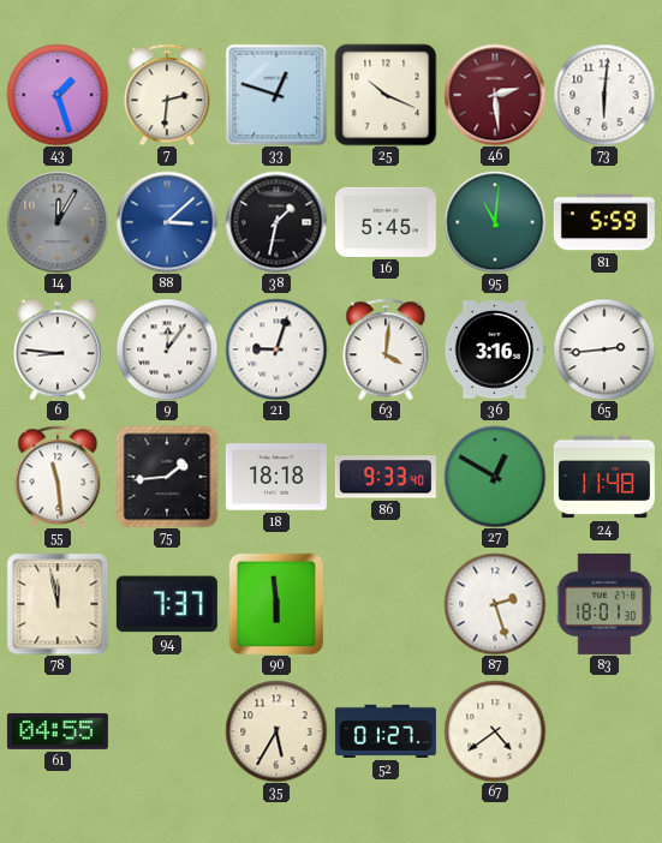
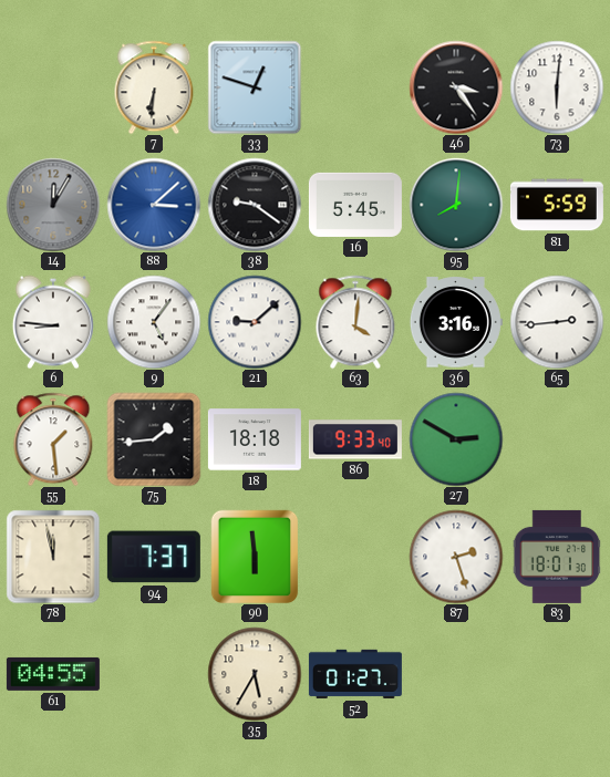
43: 1:27 -> none (58, 95)
7: 2:31 -> 6:31 (154, 87)
25: 10:19 -> none (386, 95)
46: 2:29 -> 3:24 (456, 87)
46 dial: burgundy -> black (456, 87)
38: 1:32 -> 9:21 (255, 205)
95: 11:01 -> 8:01 (456, 205)
9: 12:06 -> 5:06 (154, 322)
21: 9:03 -> 9:08 (255, 322)
55: 11:29 -> 1:29 (53, 439)
27: 12:50 -> 2:50 (456, 439)
24: 11:48 -> none (604, 477)
67: 4:39 -> none (495, 731)
